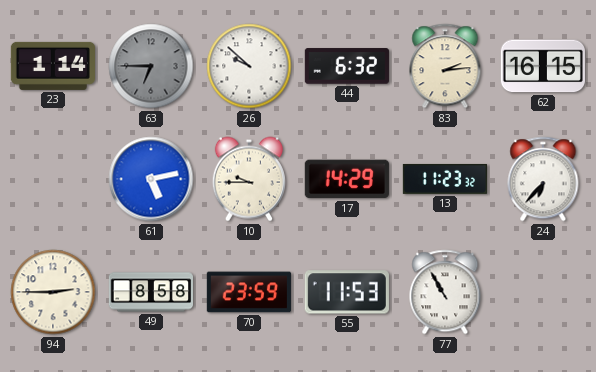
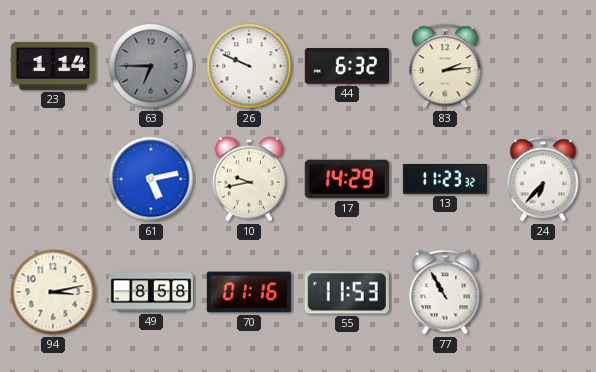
26: 9:52 -> 9:49 (249, 66)
62: 16:15 -> none (543, 66)
10: 9:45 -> 9:43 (249, 179)
94: 2:45 -> 3:13 (53, 292)
70: 23:59 -> 01:16 (249, 292)
